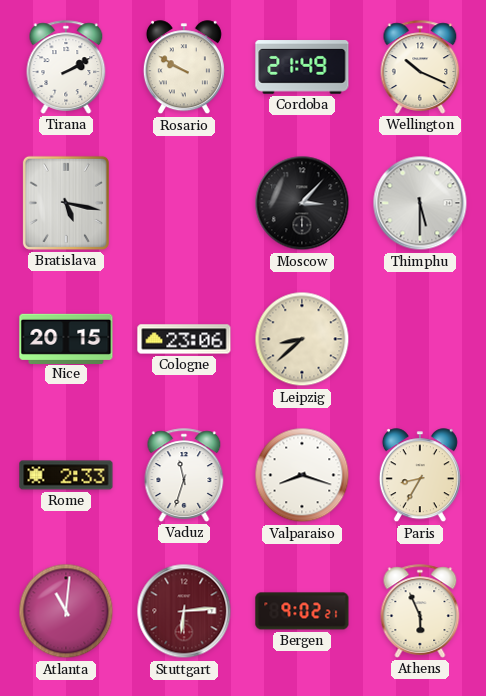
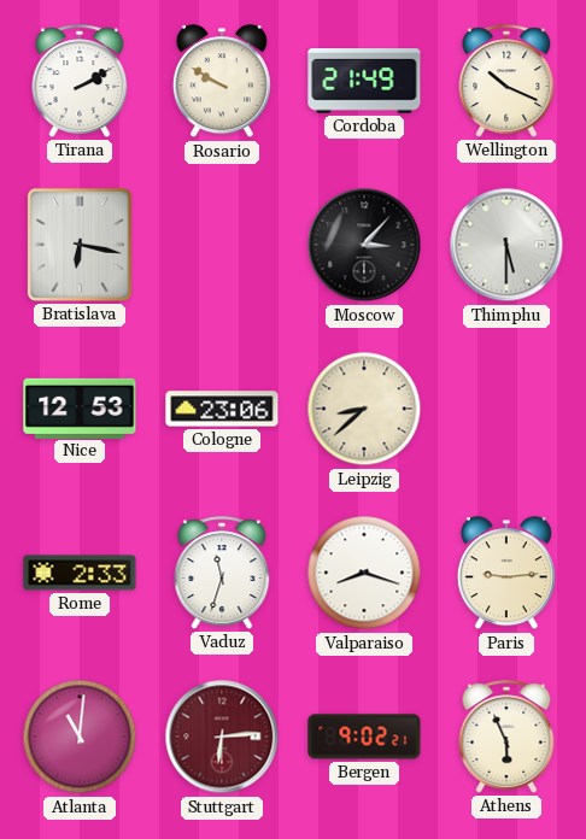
Bratislava: 5:17 -> 6:17 (80, 245)
Nice: 20:15 -> 12:53 (80, 407)
Paris: 8:35 -> 9:14 (506, 574)
